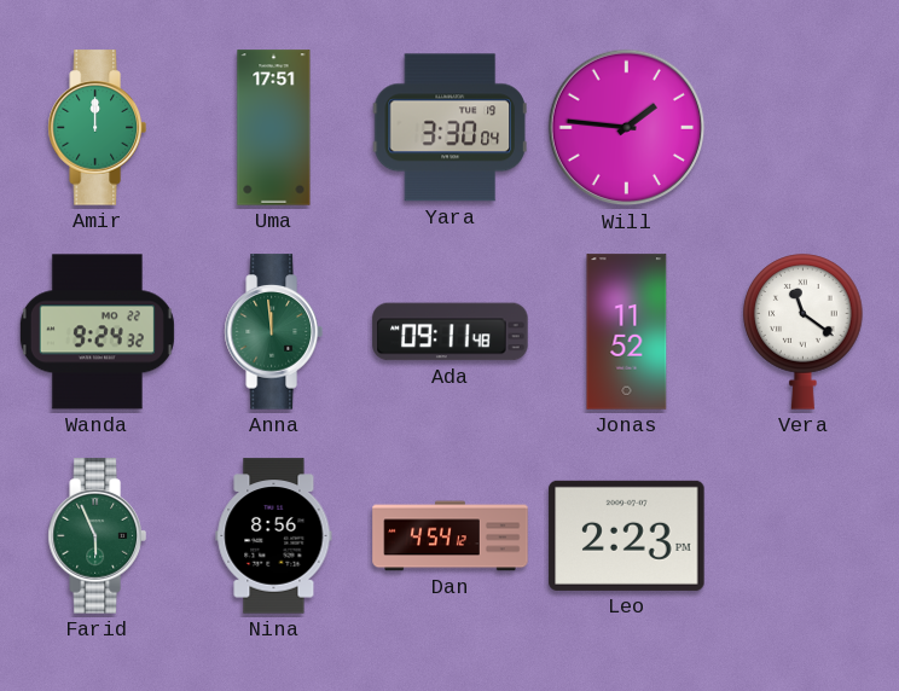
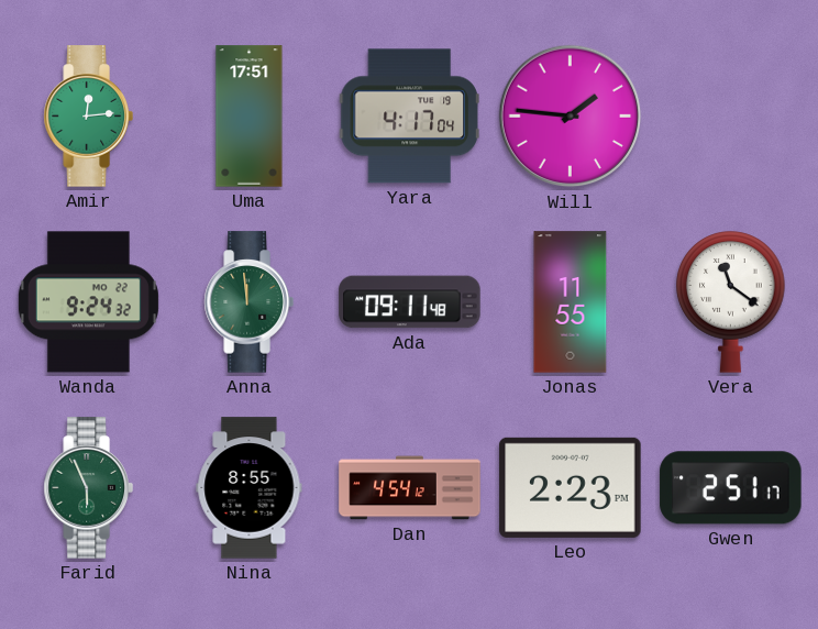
Amir: 12:00 -> 12:14 (88, 117)
Yara: 3:30 -> 4:17 (409, 117)
Jonas: 11:52 -> 11:55 (571, 302)
Nina: 8:56 -> 8:55 (250, 488)
Gwen: none -> 2:51 (731, 488)
